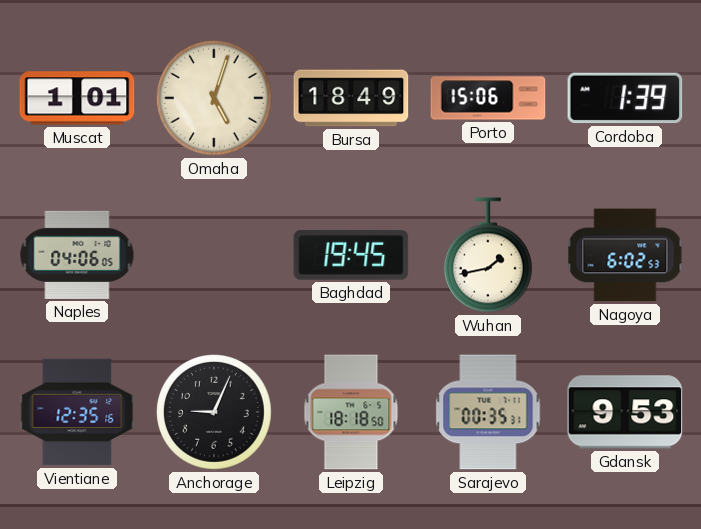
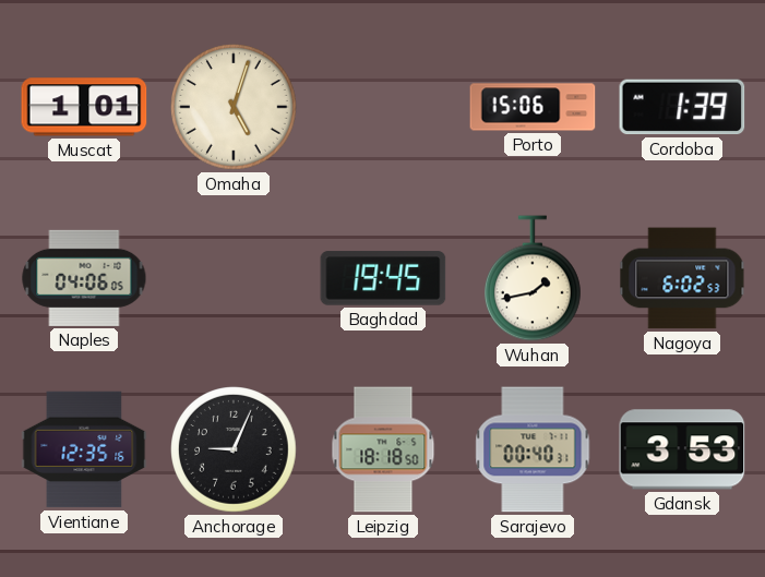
Bursa: 18:49 -> none (351, 98)
Sarajevo: 00:35 -> 00:40 (533, 449)
Gdansk: 9:53 -> 3:53 (682, 449)
